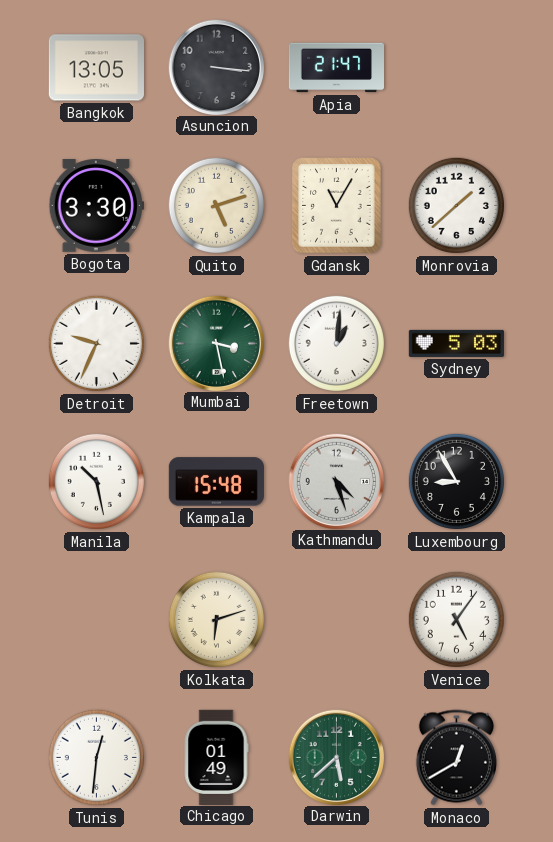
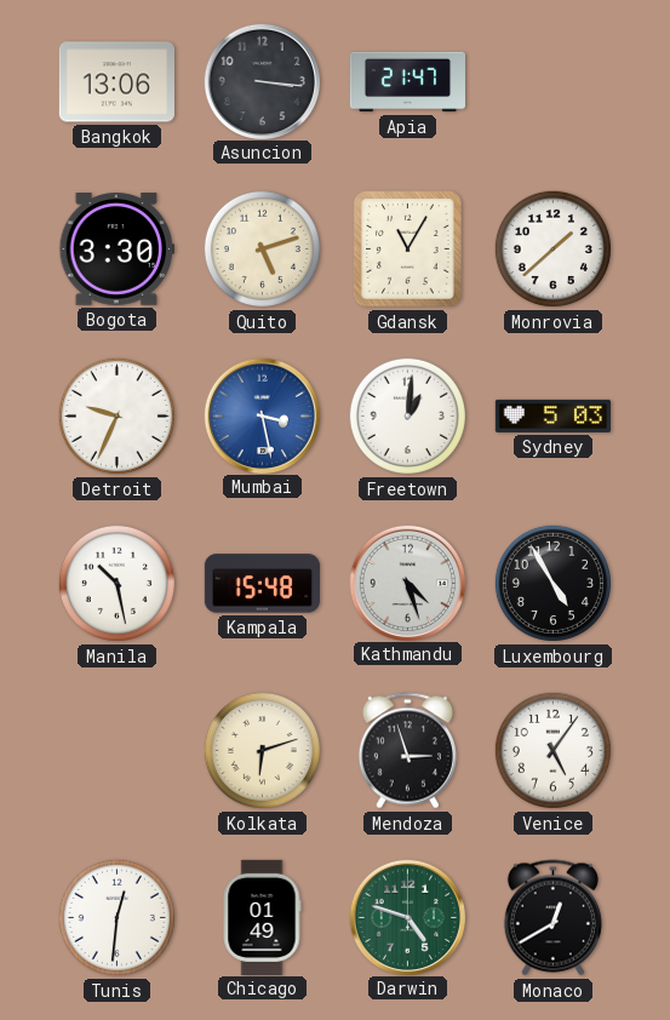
Bangkok: 13:05 -> 13:06 (116, 82)
Mumbai dial: green -> blue (262, 416)
Luxembourg: 8:55 -> 4:55 (552, 583)
Mendoza: none -> 2:57 (407, 751)
Darwin: 5:38 -> 4:48 (407, 917)
